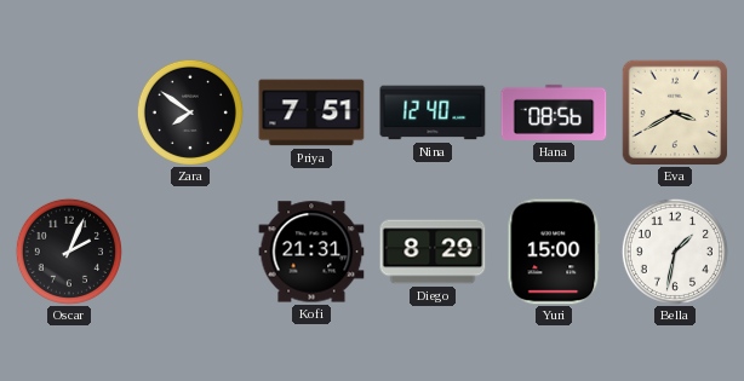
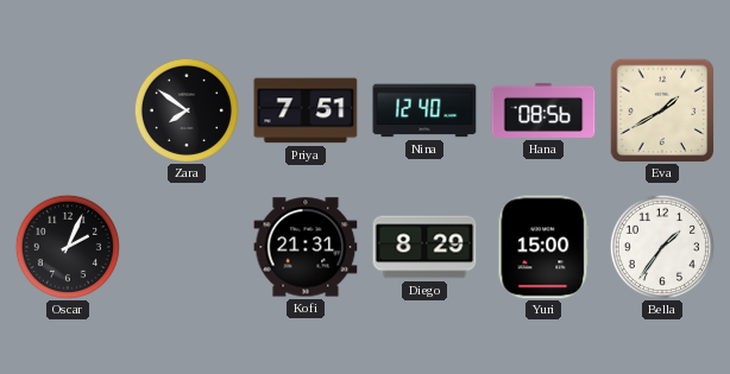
Eva: 3:40 -> 1:40 (662, 110)
Bella: 1:32 -> 1:36 (662, 247)
